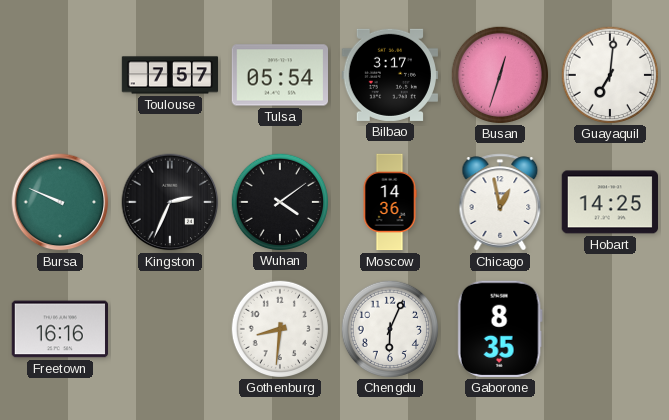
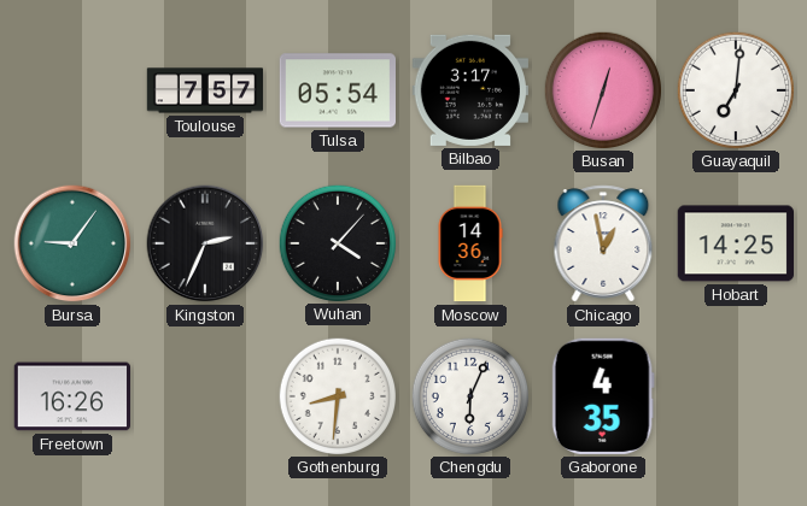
Bursa: 9:49 -> 9:06 (72, 243)
Wuhan: 4:09 -> 4:07 (337, 242)
Freetown: 16:16 -> 16:26 (71, 396)
Gaborone: 8:35 -> 4:35 (603, 396)
